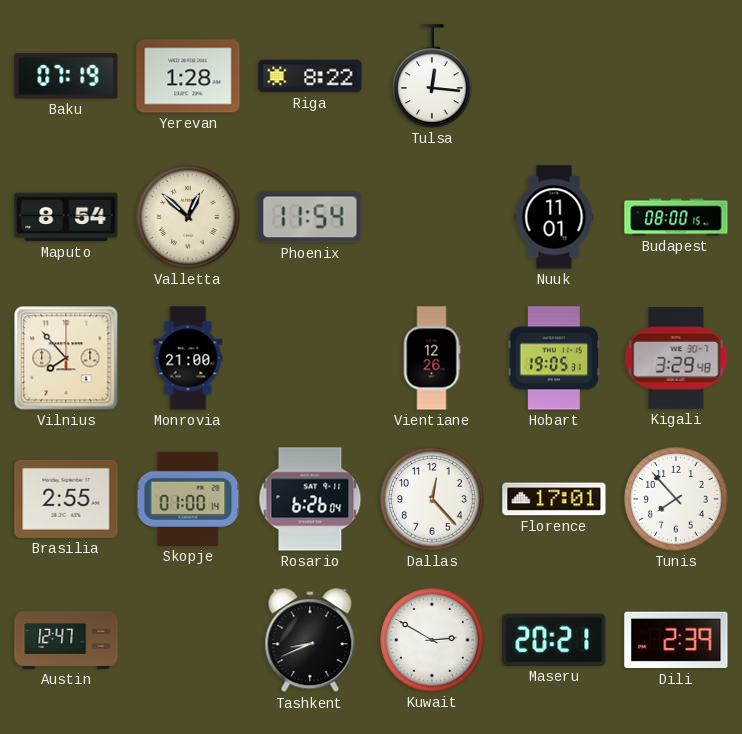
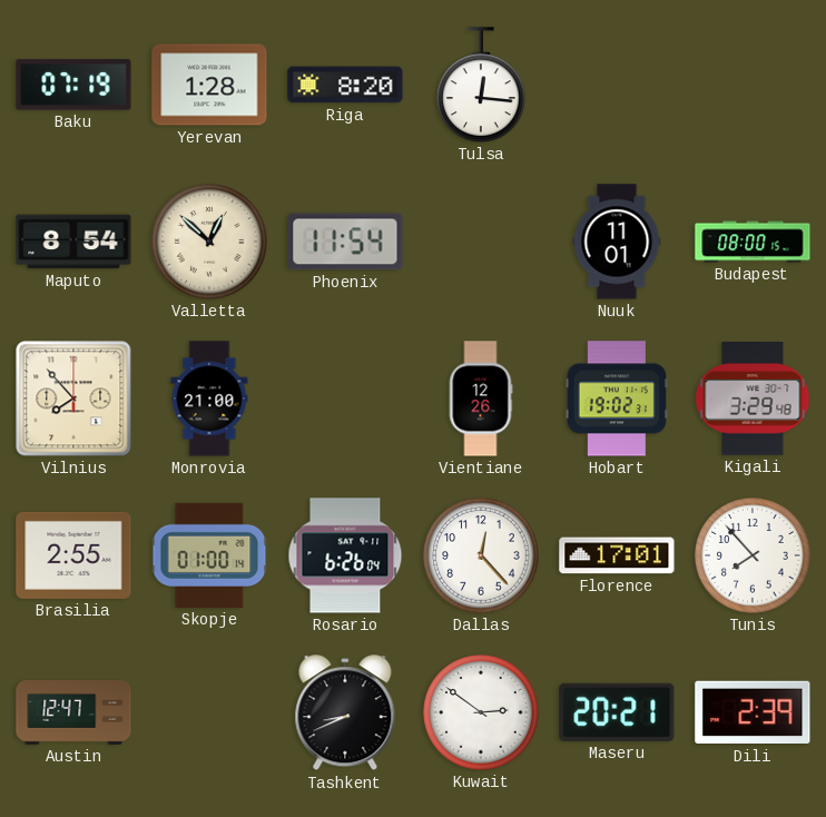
Riga: 8:22 -> 8:20 (345, 85)
Hobart: 19:05 -> 19:02 (617, 398)
Kuwait: 2:50 -> 2:51 (481, 712)
